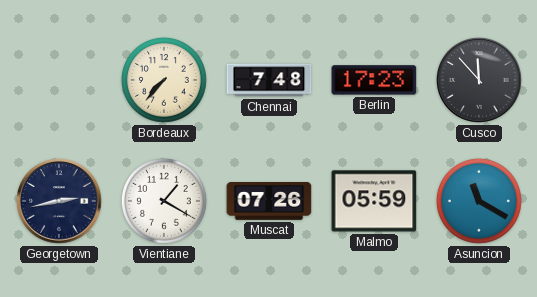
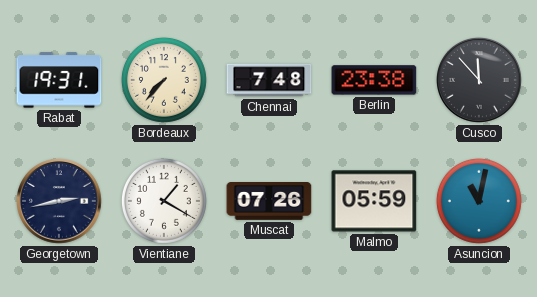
Rabat: none -> 19:31 (59, 80)
Berlin: 17:23 -> 23:38 (374, 80)
Asuncion: 11:20 -> 11:02 (479, 201)
